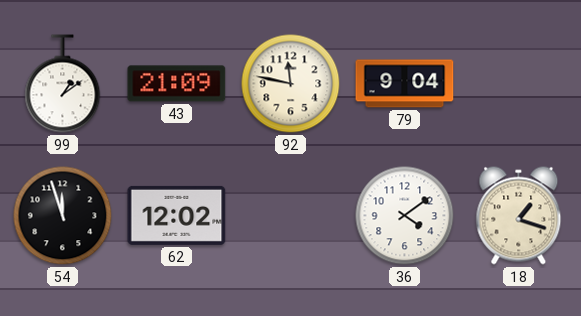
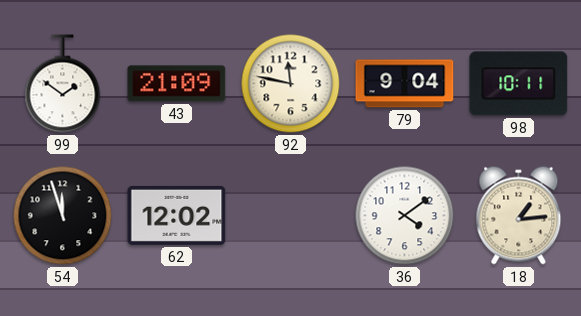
99: 1:09 -> 1:51 (63, 84)
98: none -> 10:11 (519, 84)
18: 1:18 -> 1:14 (519, 216)
